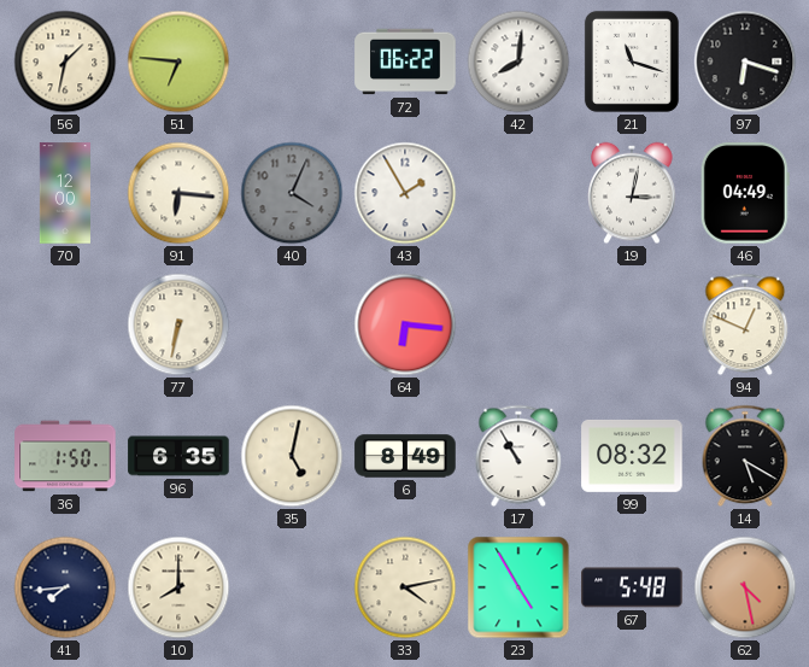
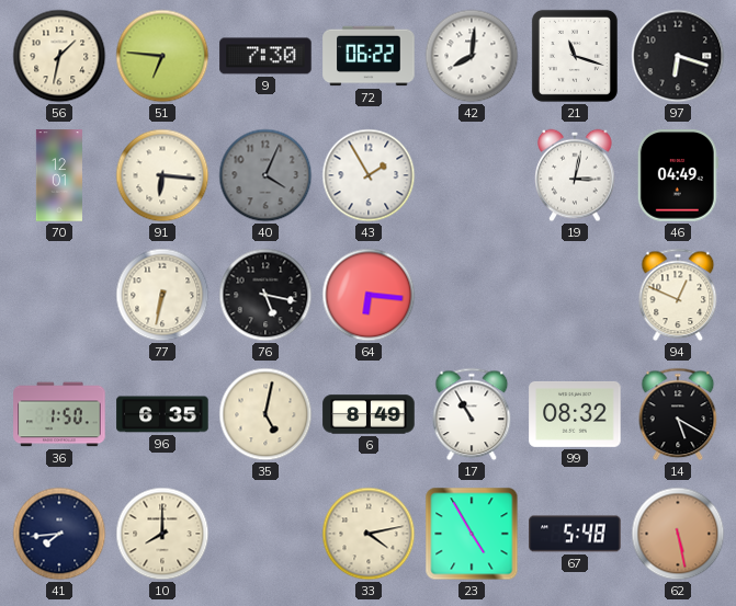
9: none -> 7:30 (265, 56)
70: 12:00 -> 12:01 (59, 175)
76: none -> 5:17 (265, 295)
62: 4:28 -> 5:28 (678, 534)
